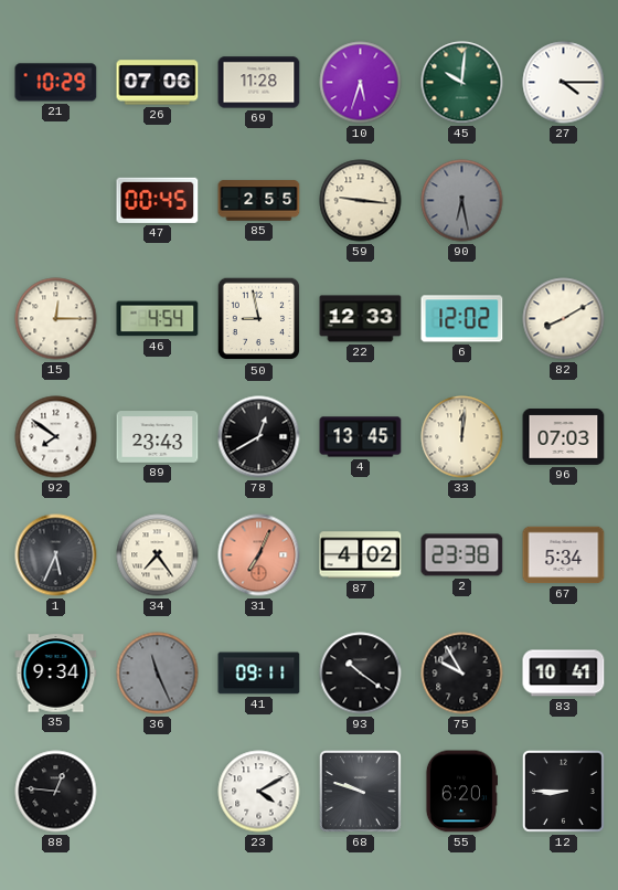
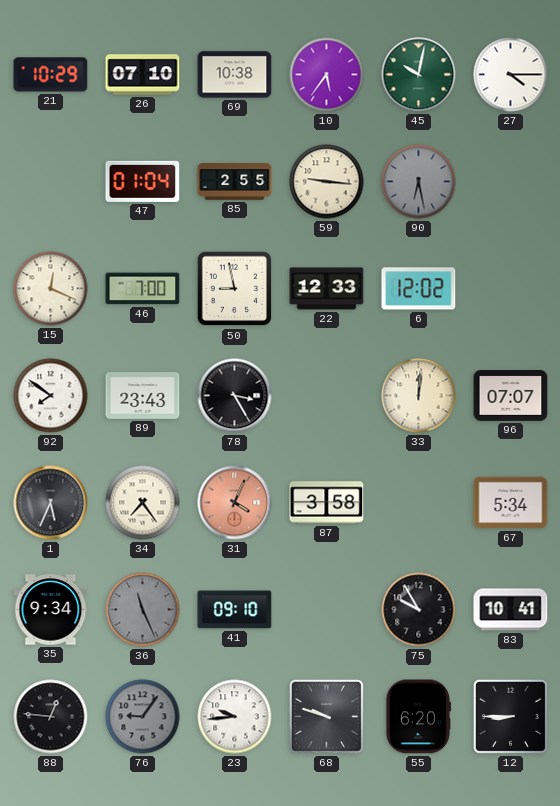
26: 07:06 -> 07:10 (143, 75)
69: 11:28 -> 10:38 (235, 75)
10: 5:33 -> 5:36 (327, 75)
45: 10:01 -> 10:02 (419, 75)
47: 00:45 -> 01:04 (143, 181)
15: 12:15 -> 12:19 (51, 289)
46: 4:54 -> 7:00 (143, 289)
82: 8:10 -> none (564, 319)
78: 12:40 -> 3:25 (235, 396)
4: 13:45 -> none (361, 437)
96: 07:03 -> 07:07 (511, 396)
31: 7:04 -> 4:04 (235, 503)
87: 4:02 -> 3:58 (327, 503)
2: 23:38 -> none (462, 555)
41: 09:11 -> 09:10 (235, 610)
93: 10:21 -> none (361, 674)
76: none -> 9:06 (143, 717)
23: 4:10 -> 9:44 (235, 717)
